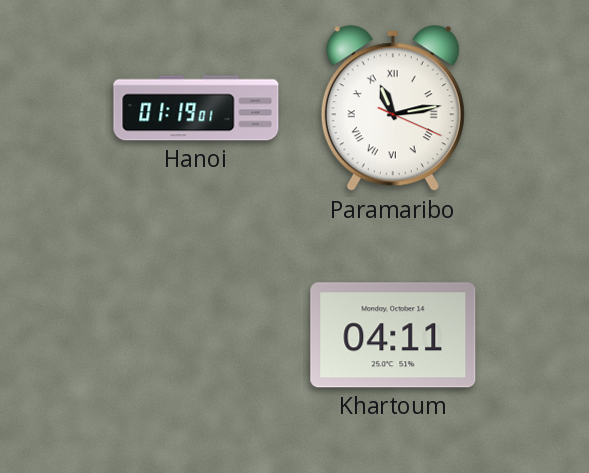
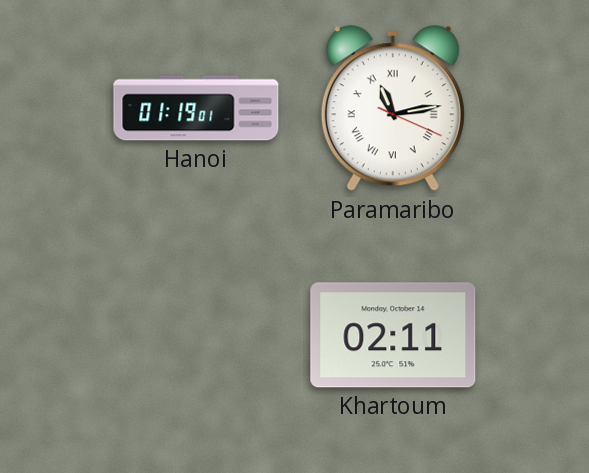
Khartoum: 04:11 -> 02:11 (393, 335)
